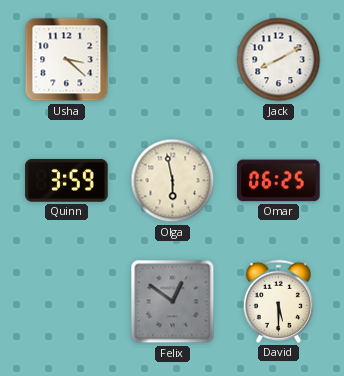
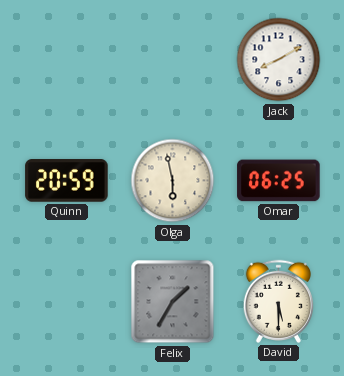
Usha: 3:22 -> none (67, 60)
Quinn: 3:59 -> 20:59 (67, 181)
Felix: 12:51 -> 1:35 (173, 302)
